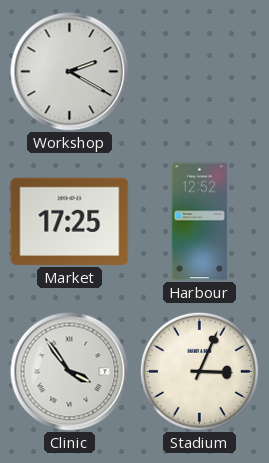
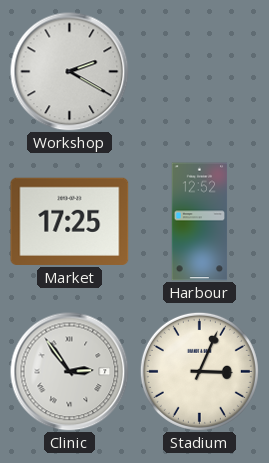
Clinic: 3:54 -> 2:54 (70, 372)
